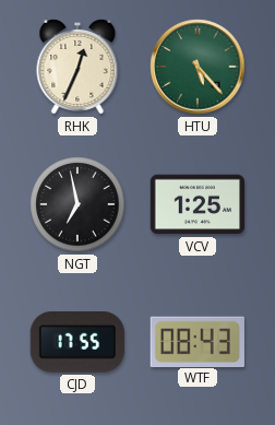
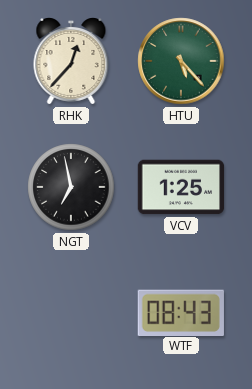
RHK: 12:34 -> 12:37 (71, 62)
CJD: 17:55 -> none (77, 342)
